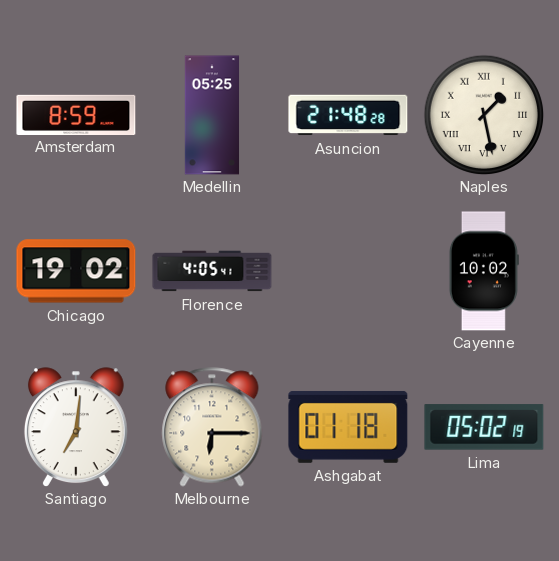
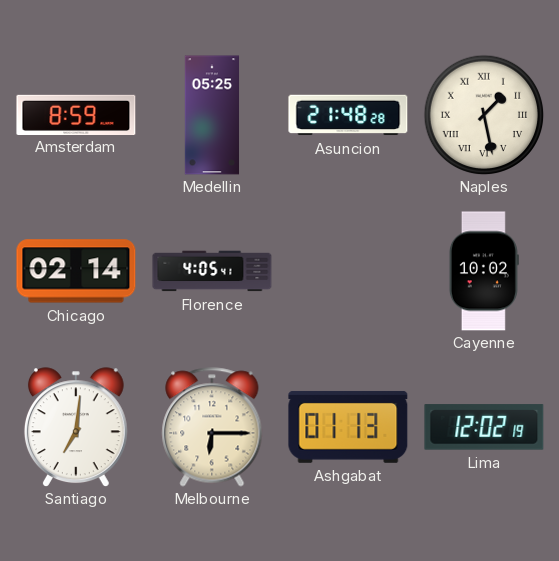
Chicago: 19:02 -> 02:14 (76, 271)
Ashgabat: 01:18 -> 01:13 (348, 427)
Lima: 05:02 -> 12:02 (484, 427)
